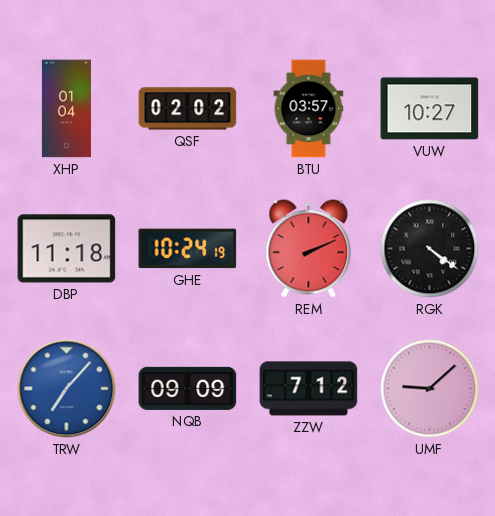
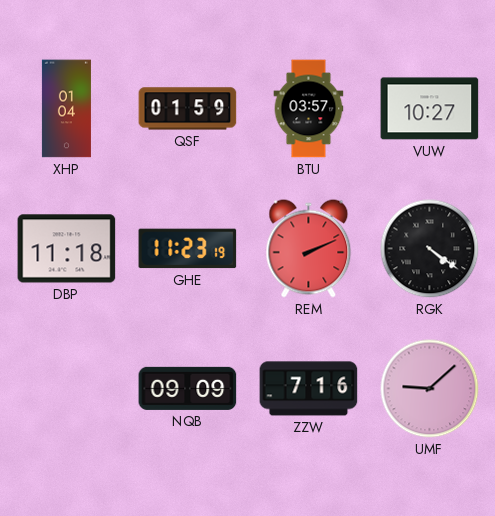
QSF: 02:02 -> 01:59 (188, 109)
GHE: 10:24 -> 11:23 (188, 249)
TRW: 7:07 -> none (67, 389)
ZZW: 7:12 -> 7:16 (309, 389)
